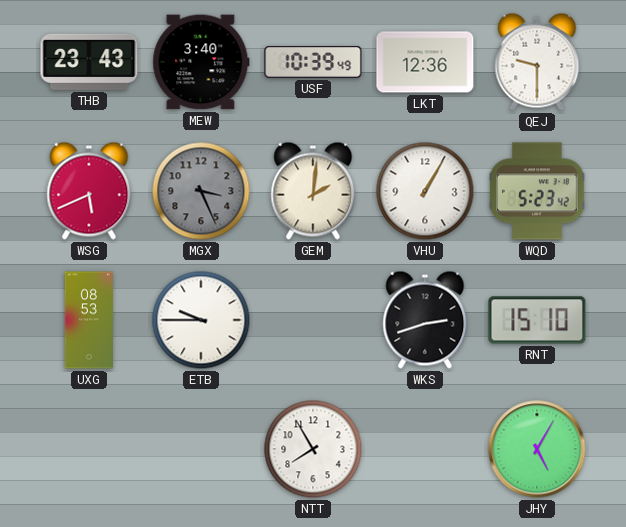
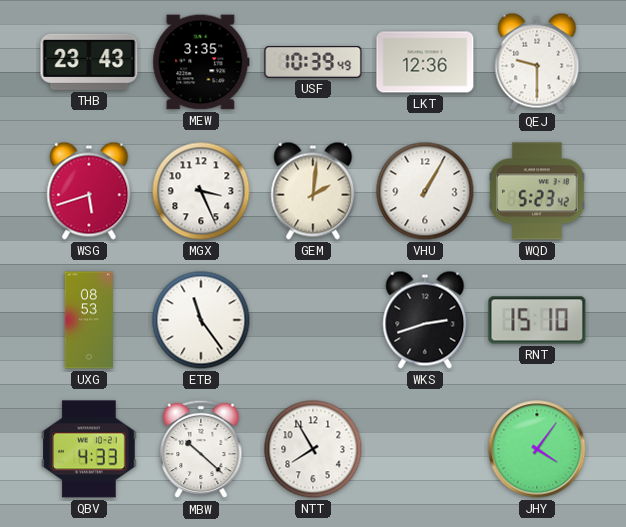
MEW: 3:40 -> 3:35 (201, 62)
WSG: 5:41 -> 5:42 (89, 191)
MGX dial: grey -> white (201, 191)
ETB: 9:45 -> 11:24 (201, 320)
QBV: none -> 4:33 (89, 449)
MBW: none -> 10:22 (201, 449)
JHY: 5:05 -> 4:06 (537, 449)
